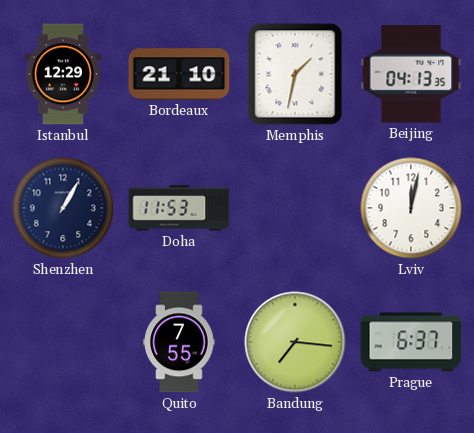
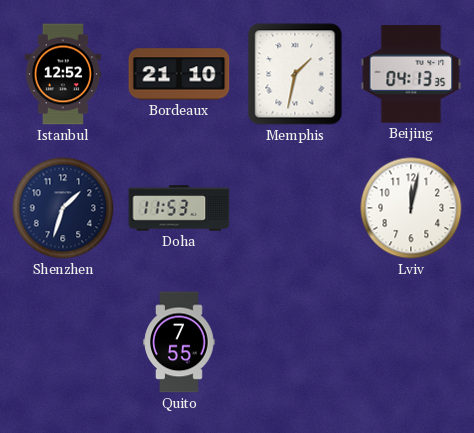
Istanbul: 12:29 -> 12:52 (62, 74)
Shenzhen: 1:05 -> 1:33 (63, 208)
Bandung: 7:16 -> none (295, 342)
Prague: 6:37 -> none (411, 342)
